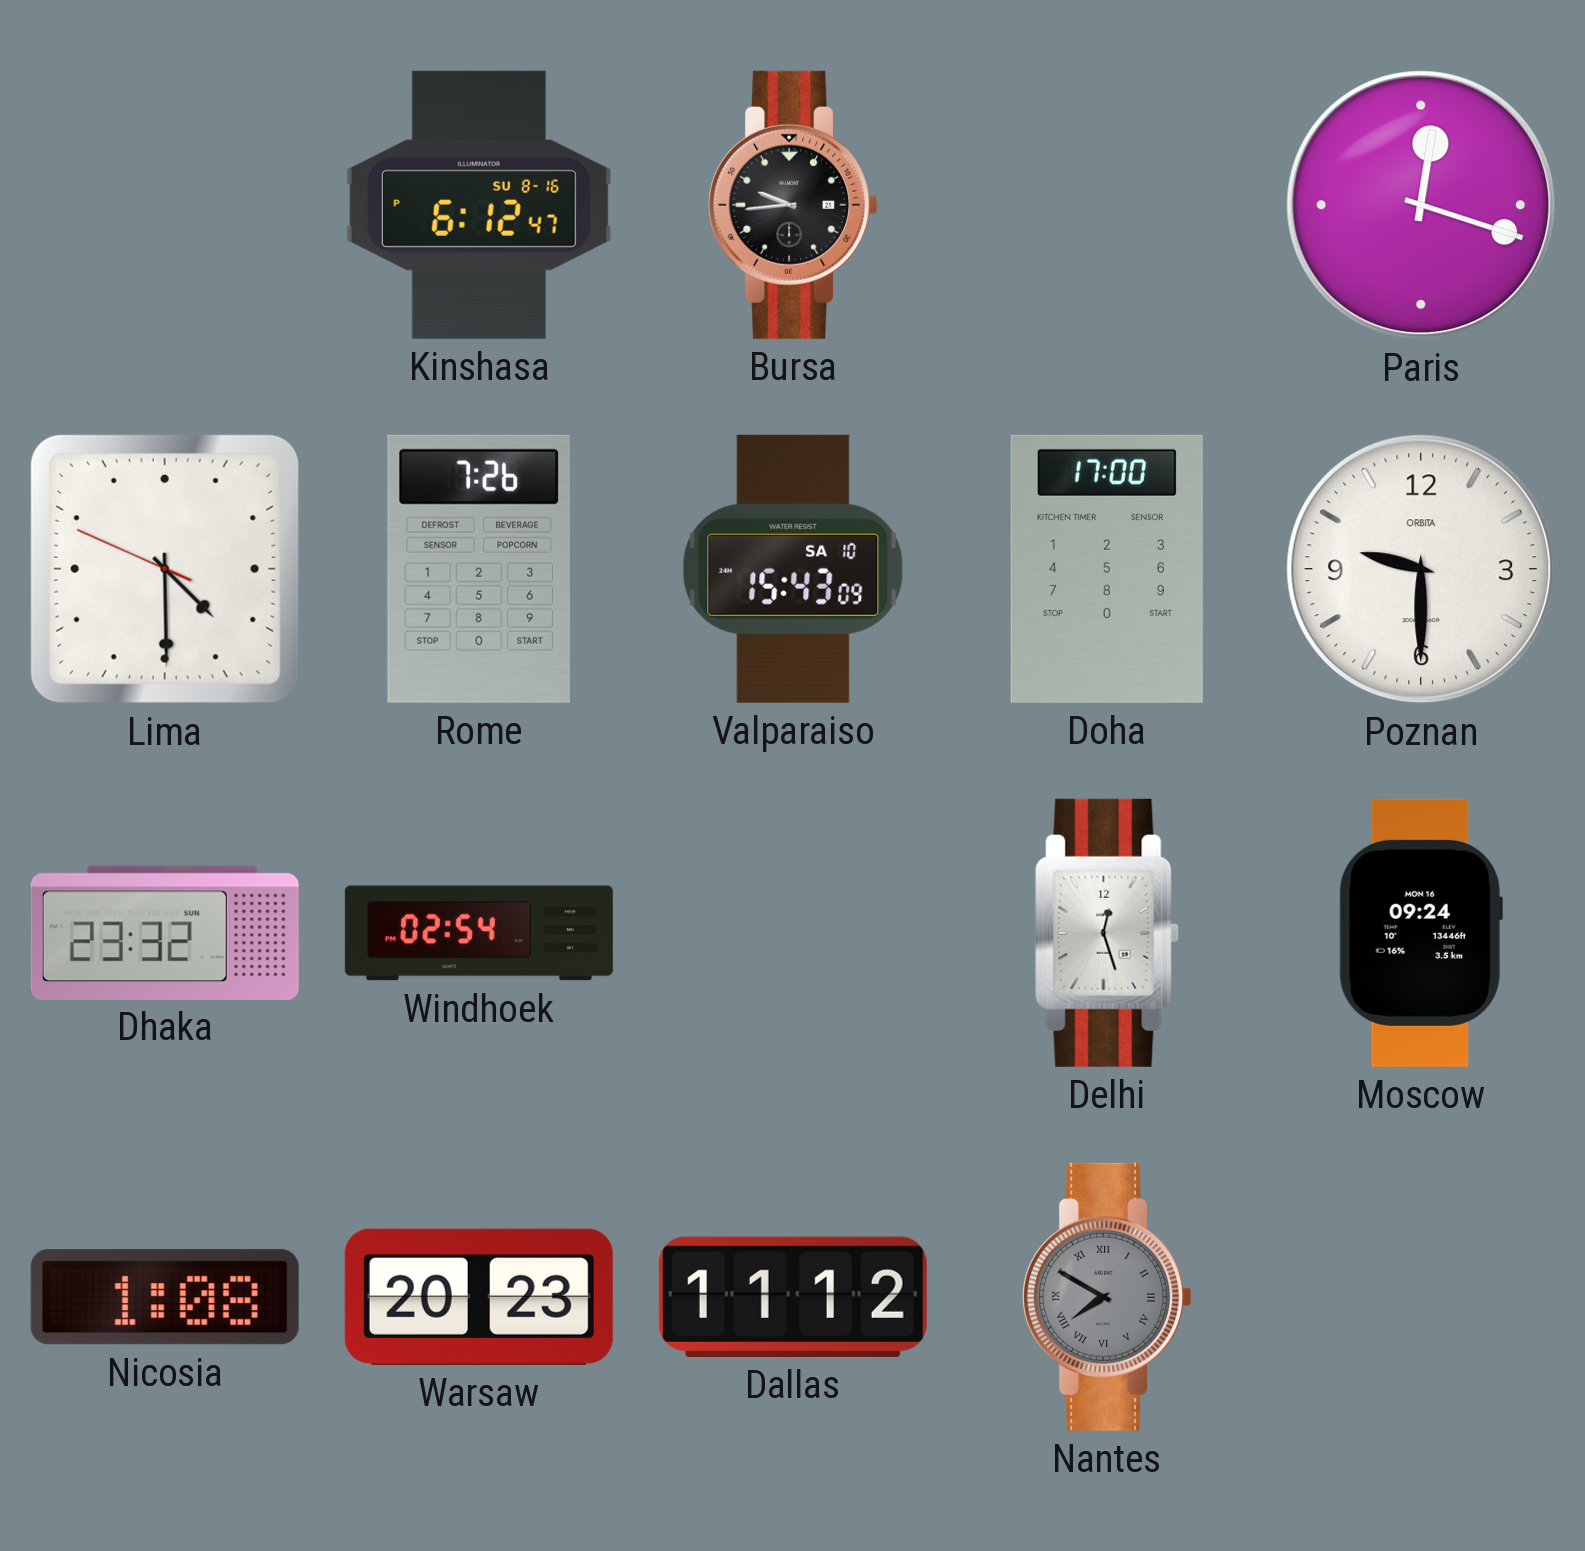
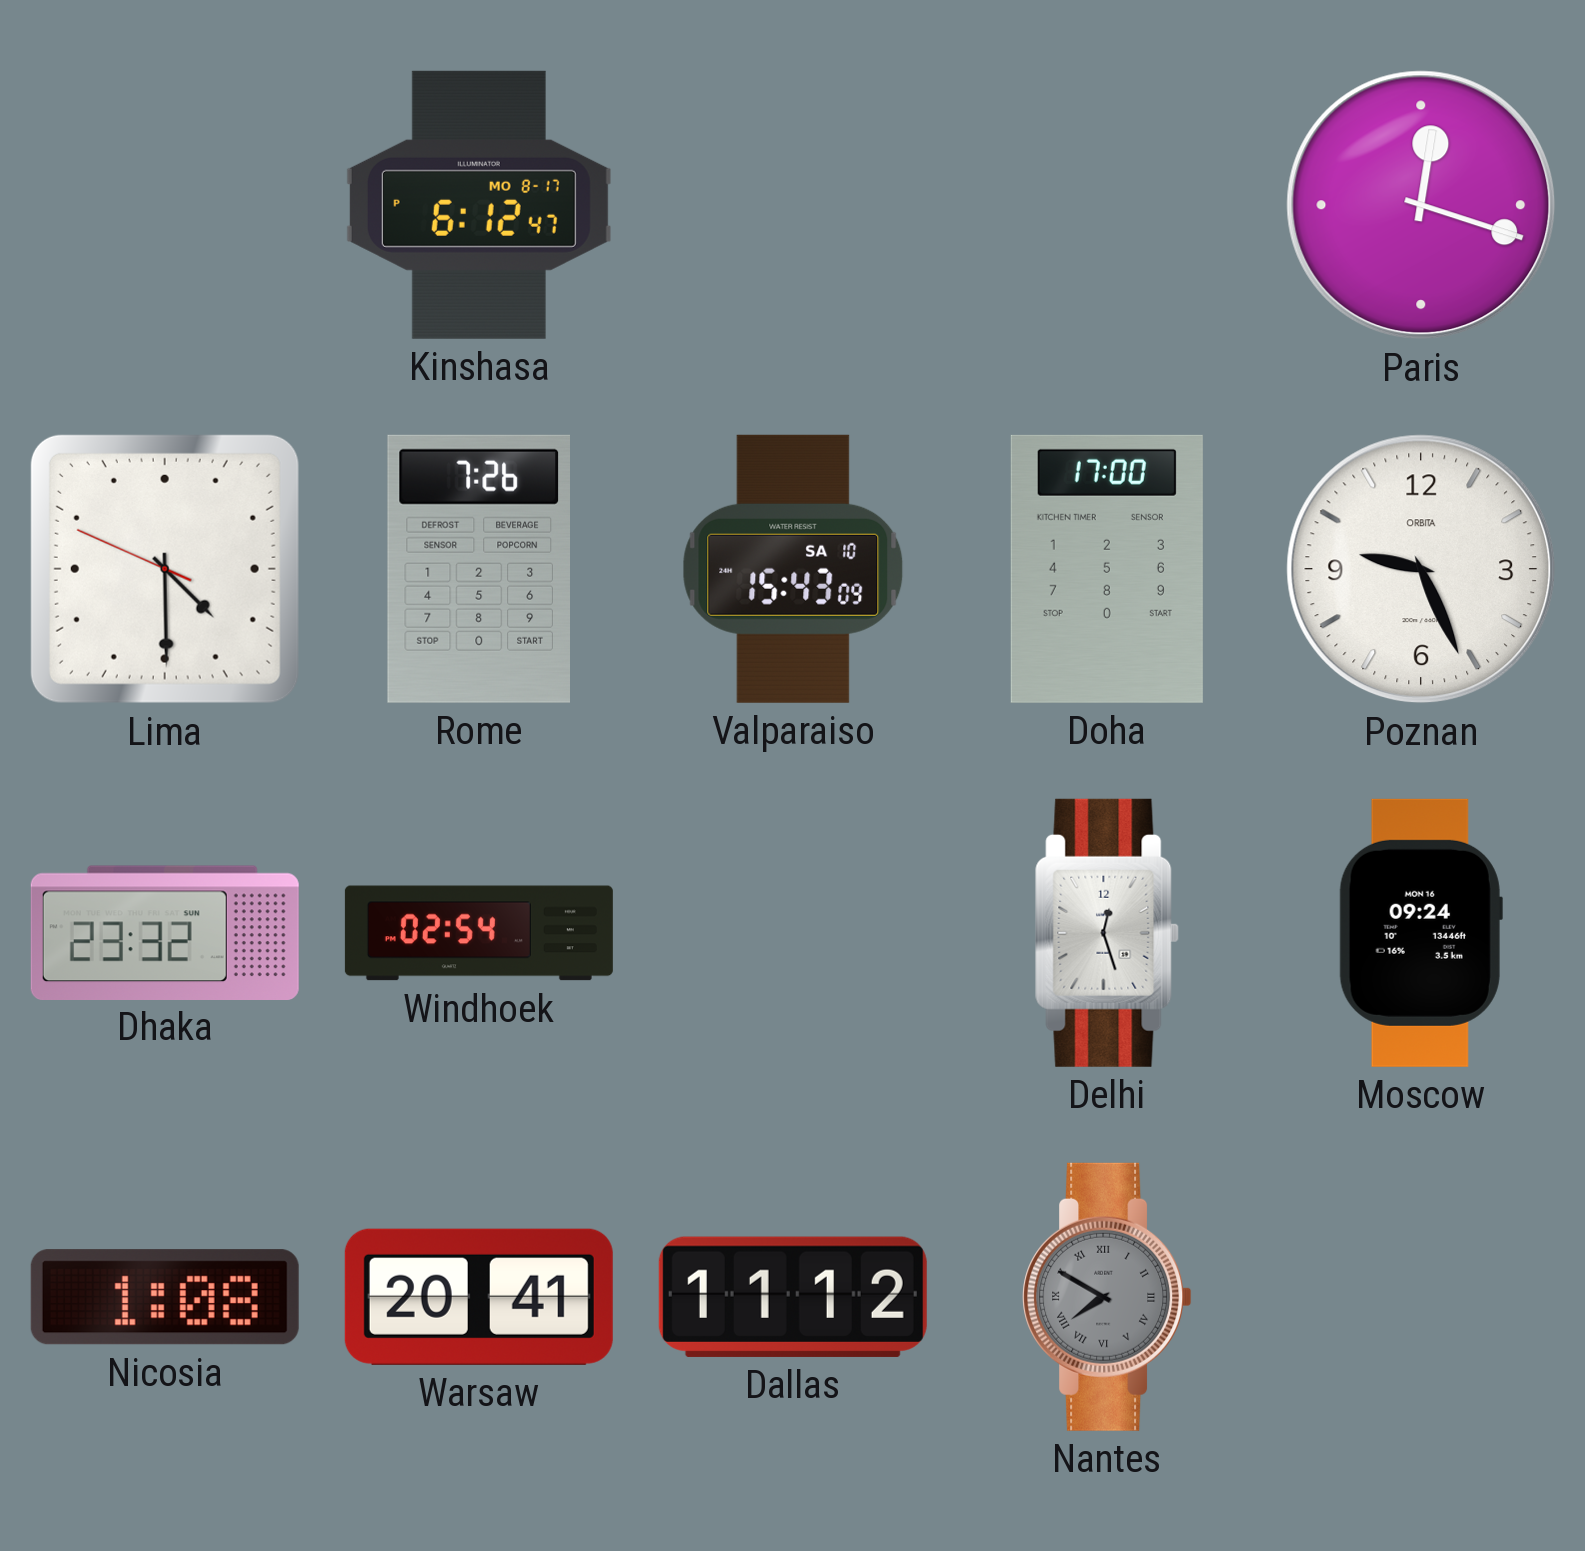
Kinshasa date: SU 8-16 -> MO 8-17 (479, 205)
Bursa: 9:44 -> none (793, 205)
Poznan: 9:30 -> 9:26 (1421, 569)
Warsaw: 20:23 -> 20:41 (479, 1297)
